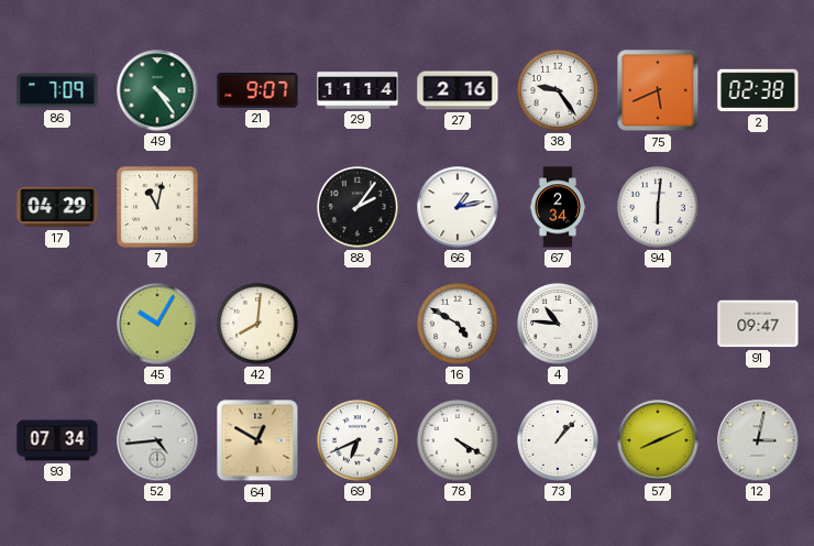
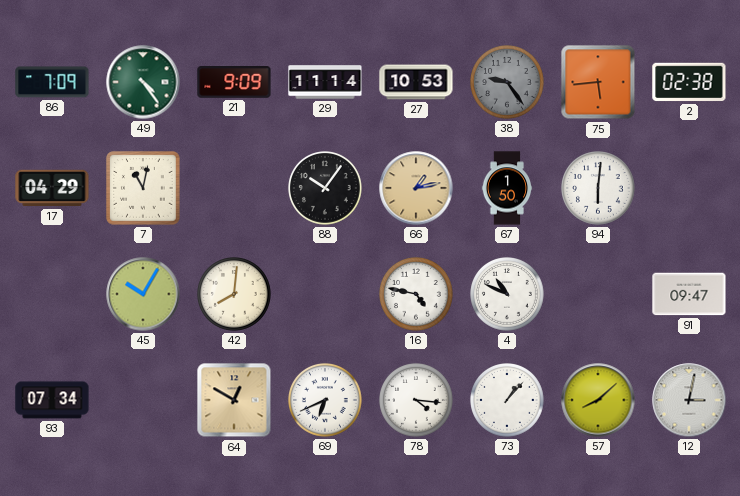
21: 9:07 -> 9:09 (234, 83)
27: 2:16 -> 10:53 (416, 82)
38 dial: white -> grey (508, 83)
75: 5:41 -> 5:44 (598, 82)
88: 2:06 -> 10:06 (326, 189)
66 dial: white -> champagne (416, 188)
67: 2:34 -> 1:50 (507, 188)
16: 4:50 -> 4:47 (417, 295)
4: 10:46 -> 10:49 (508, 295)
52: 4:44 -> none (157, 440)
78: 4:20 -> 4:16 (417, 401)
57: 8:11 -> 8:08 (598, 400)
